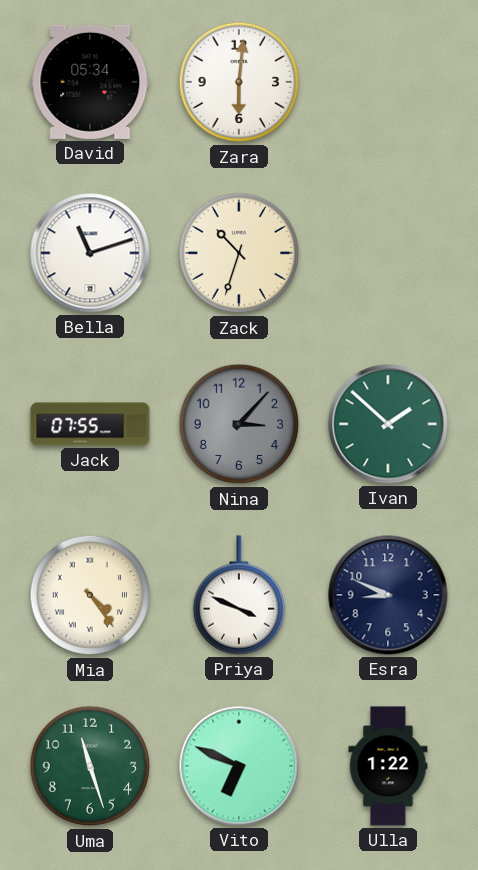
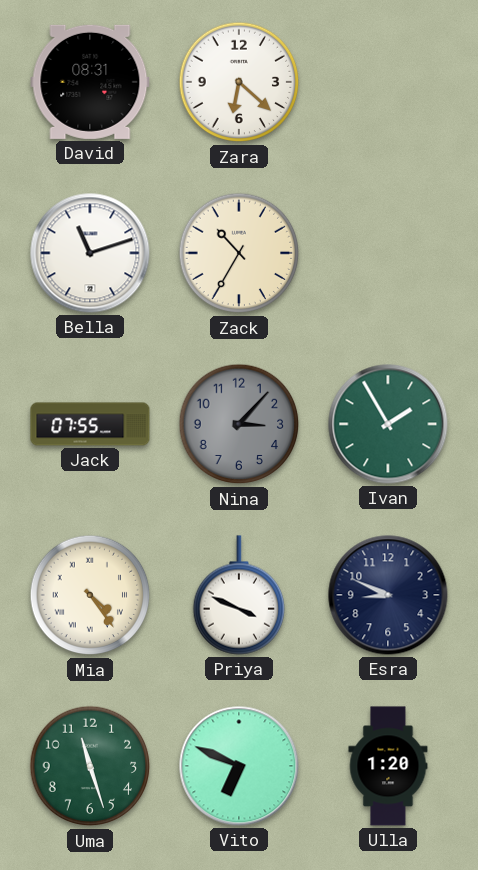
David: 05:34 -> 08:31 (90, 82)
Zara: 6:01 -> 6:22 (239, 82)
Zack: 10:33 -> 10:35 (239, 253)
Ivan: 1:52 -> 1:55 (388, 424)
Ulla: 1:22 -> 1:20 (388, 766)
